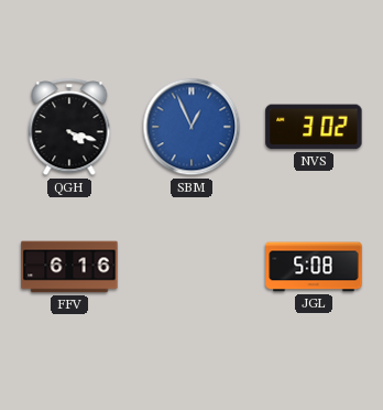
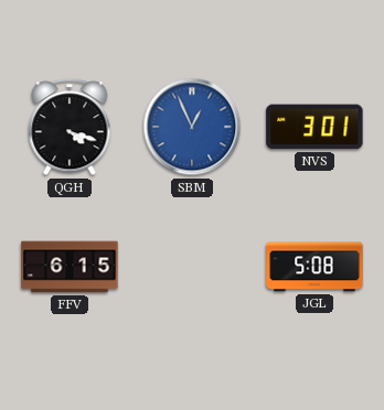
NVS: 3:02 -> 3:01 (314, 127)
FFV: 6:16 -> 6:15 (70, 267)
